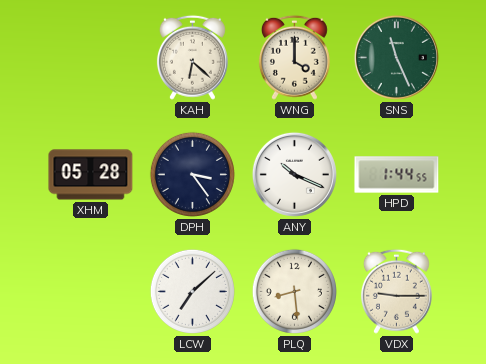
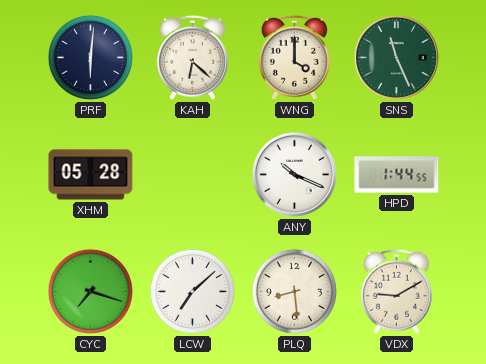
PRF: none -> 6:01 (90, 57)
DPH: 3:24 -> none (192, 174)
CYC: none -> 7:18 (90, 291)
VDX: 9:15 -> 9:10 (396, 291)
